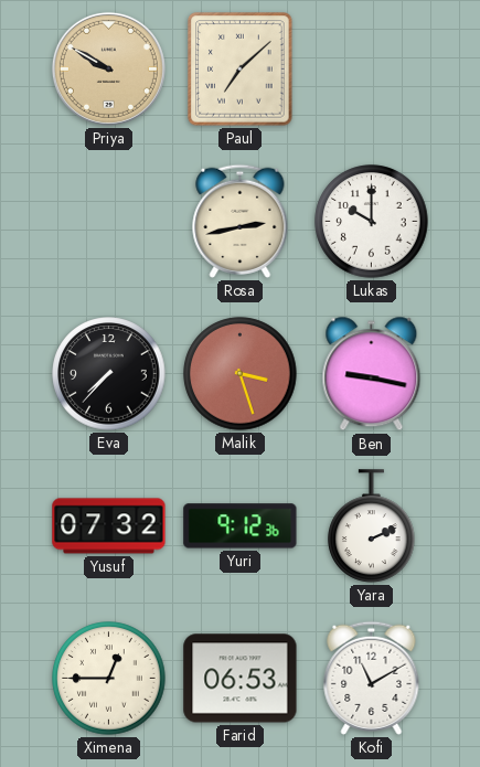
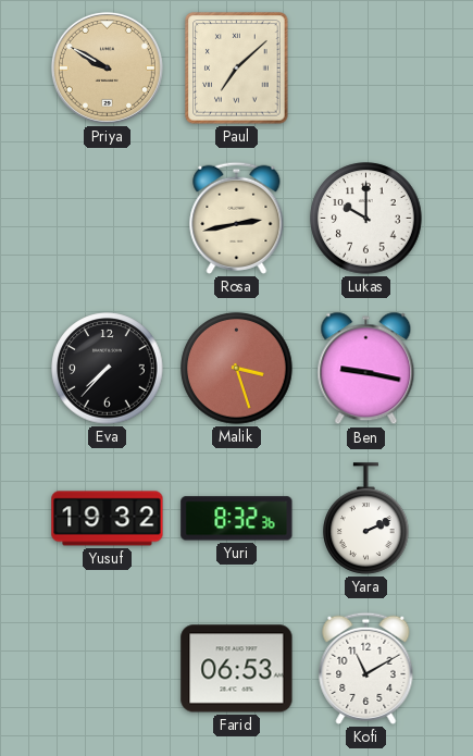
Yusuf: 07:32 -> 19:32 (108, 519)
Yuri: 9:12 -> 8:32 (237, 519)
Ximena: 12:45 -> none (109, 679)
